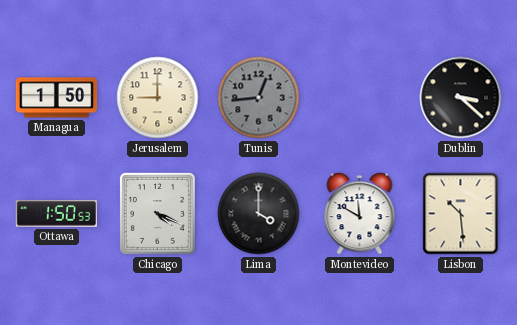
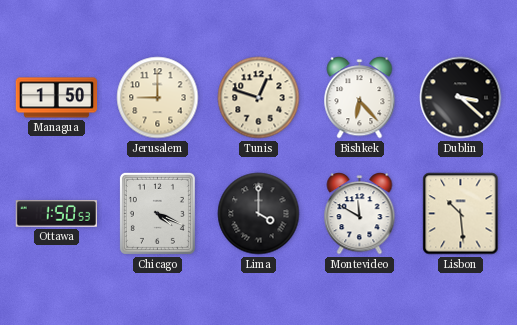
Tunis: 12:44 -> 12:48 (259, 98)
Tunis dial: grey -> cream (259, 98)
Bishkek: none -> 6:23 (360, 98)
